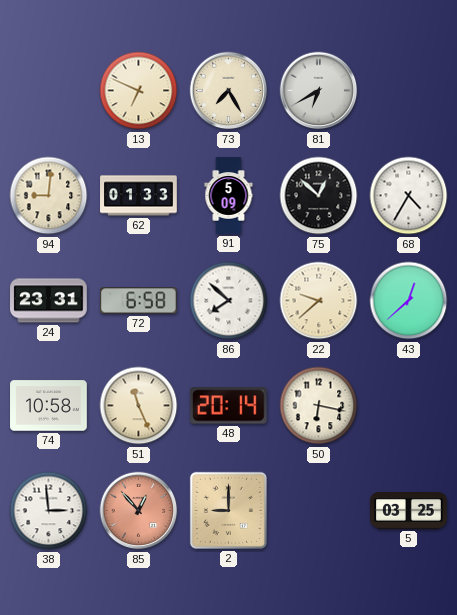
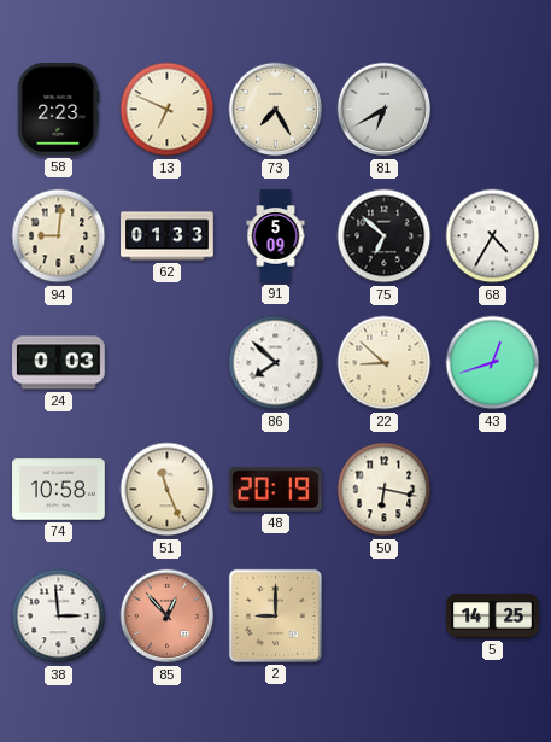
58: none -> 2:23 (59, 110)
75: 12:52 -> 6:52 (385, 236)
24: 23:31 -> 0:03 (59, 363)
72: 6:58 -> none (139, 301)
22: 9:38 -> 8:52 (385, 363)
43: 12:38 -> 12:42 (493, 363)
48: 20:14 -> 20:19 (275, 490)
5: 03:25 -> 14:25 (493, 615)
